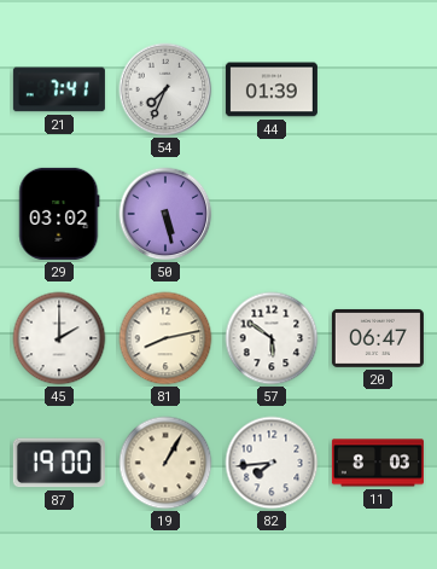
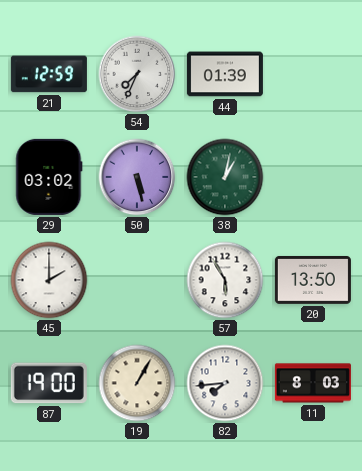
21: 7:41 -> 12:59 (49, 74)
38: none -> 1:02 (225, 177)
81: 8:13 -> none (165, 338)
57: 5:51 -> 5:55 (225, 280)
20: 06:47 -> 13:50 (313, 280)
